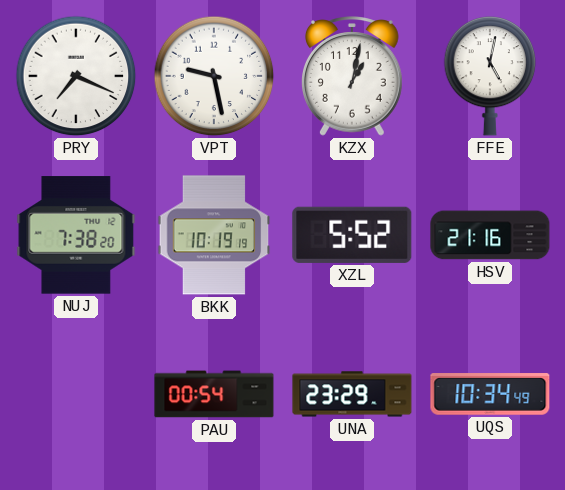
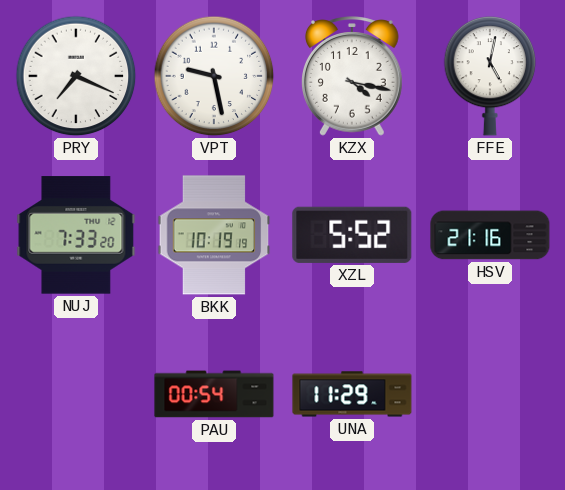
KZX: 1:02 -> 4:17 (353, 76)
NUJ: 7:38 -> 7:33 (76, 235)
UNA: 23:29 -> 11:29 (352, 394)
UQS: 10:34 -> none (490, 394)
